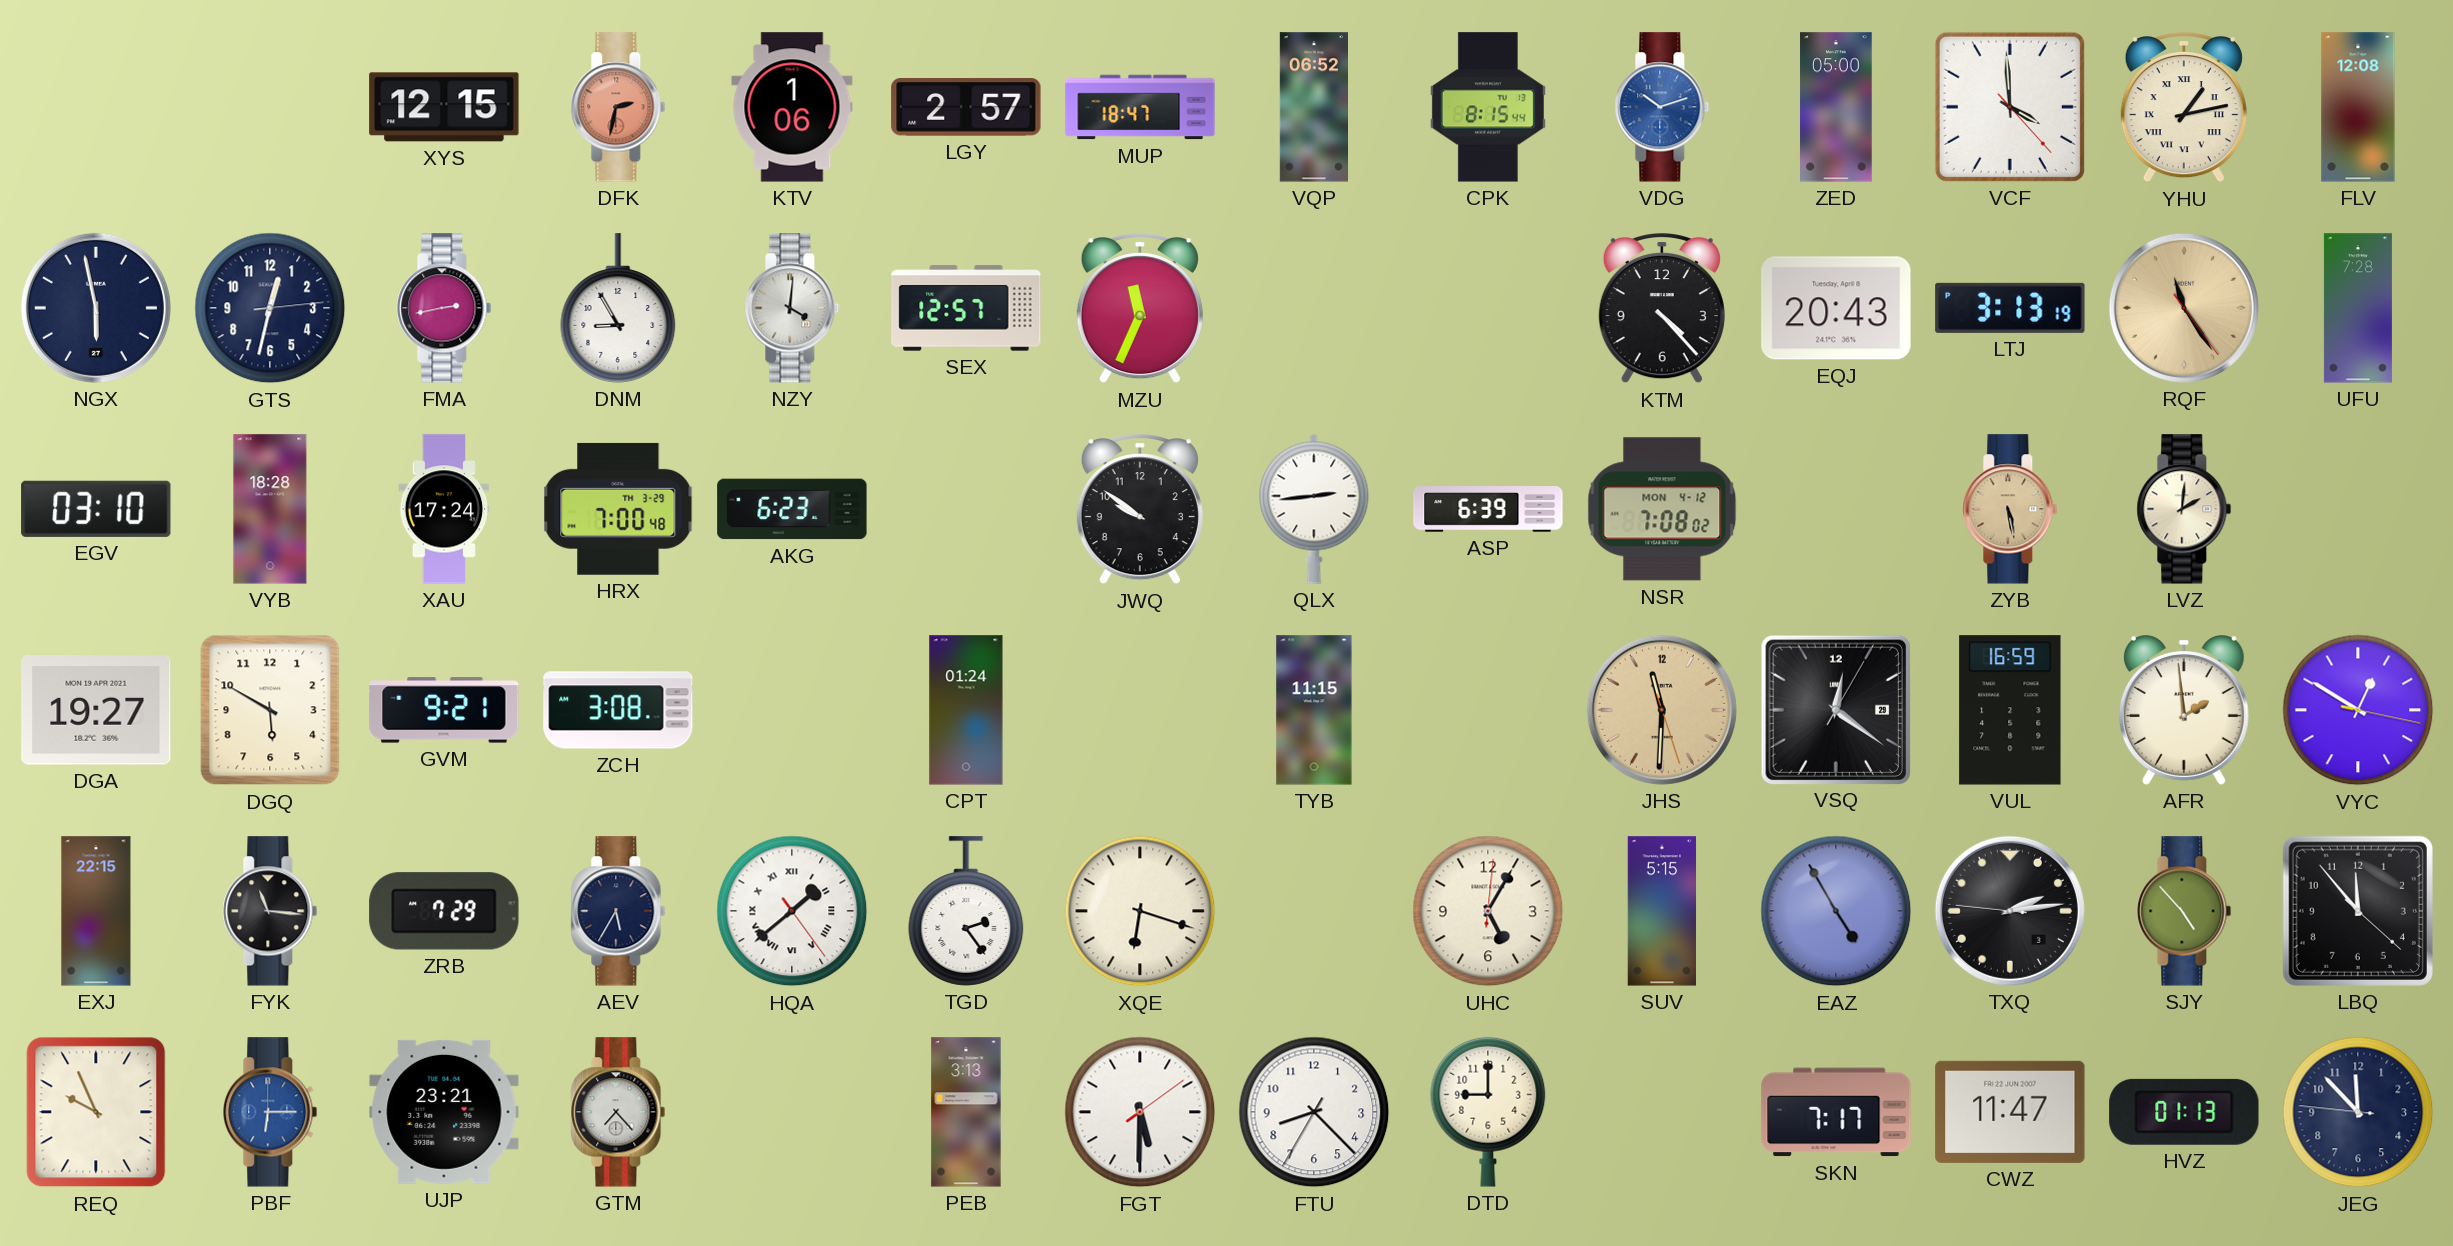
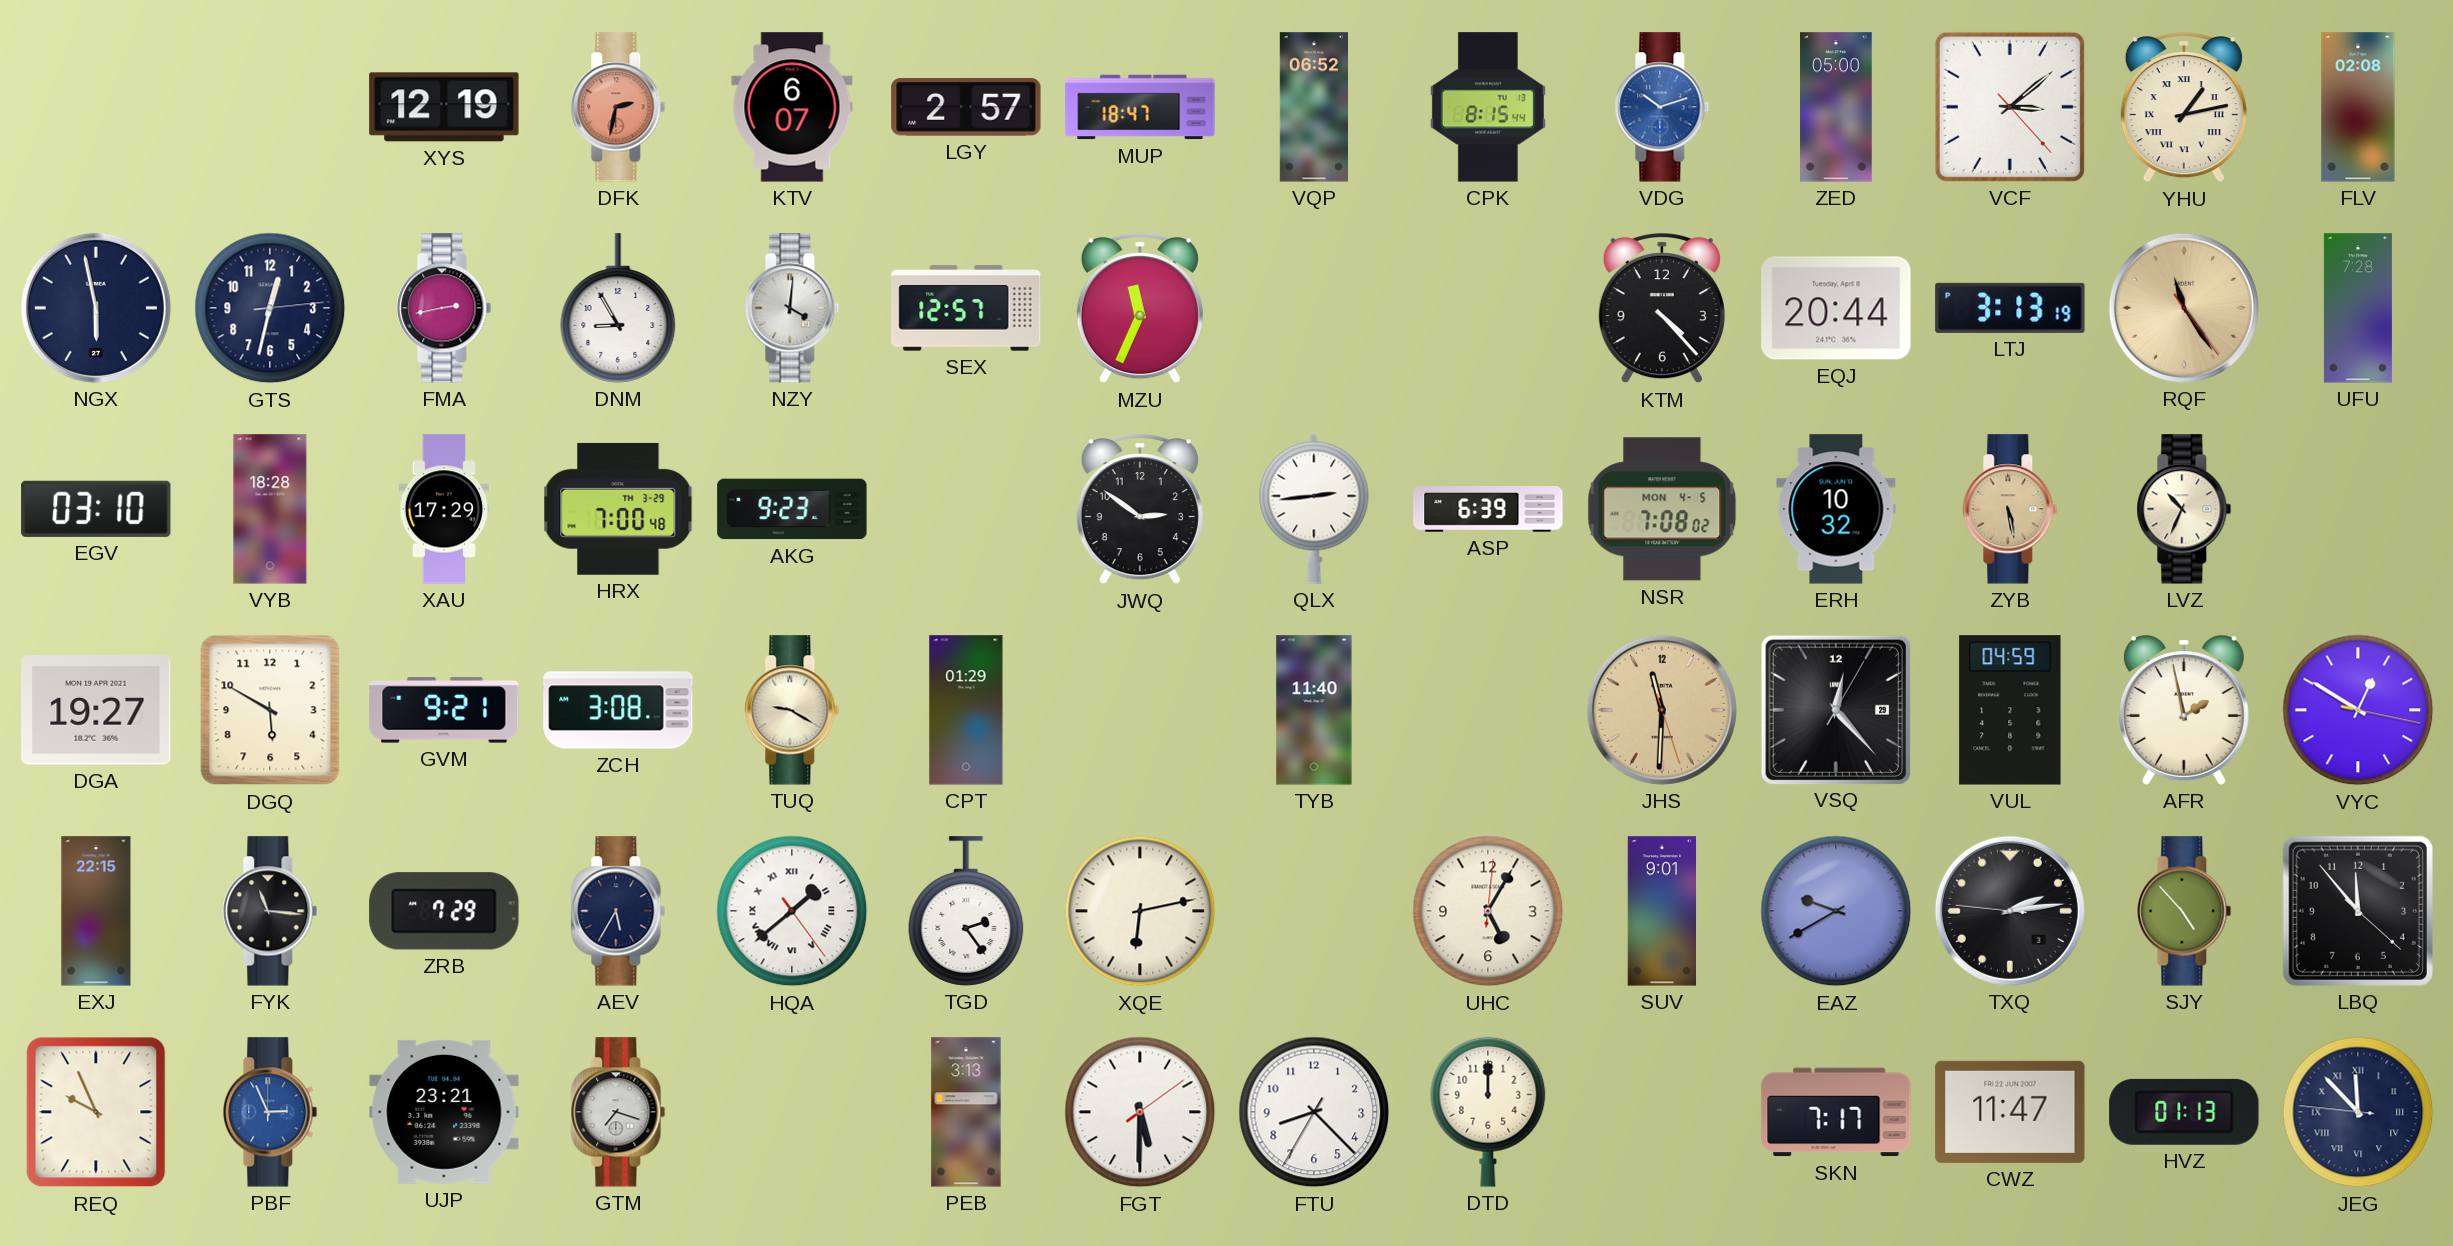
XYS: 12:15 -> 12:19 (444, 107)
KTV: 1:06 -> 6:07 (792, 107)
VCF: 3:59 -> 3:08 (2010, 107)
FLV: 12:08 -> 02:08 (2358, 107)
EQJ: 20:43 -> 20:44 (1836, 308)
XAU: 17:24 -> 17:29 (444, 509)
AKG: 6:23 -> 9:23 (792, 509)
JWQ: 9:51 -> 2:51 (1140, 510)
NSR date: MON 4-12 -> MON 4-5 (1662, 509)
ERH: none -> 10:32 (1836, 509)
LVZ: 2:01 -> 10:34 (2184, 509)
TUQ: none -> 9:20 (792, 710)
CPT: 01:24 -> 01:29 (966, 710)
TYB: 11:15 -> 11:40 (1314, 710)
VSQ: 12:21 -> 12:23 (1835, 709)
VUL: 16:59 -> 04:59 (2010, 710)
AFR: 1:59 -> 1:58 (2184, 710)
XQE: 6:18 -> 6:13 (1140, 911)
SUV: 5:15 -> 9:01 (1662, 911)
EAZ: 4:55 -> 9:40 (1836, 911)
PBF: 6:15 -> 2:56 (270, 1112)
GTM: 7:23 -> 7:18 (618, 1112)
DTD: 9:00 -> 12:00 (1488, 1112)
JEG numerals: Arabic -> Roman (2358, 1112)
